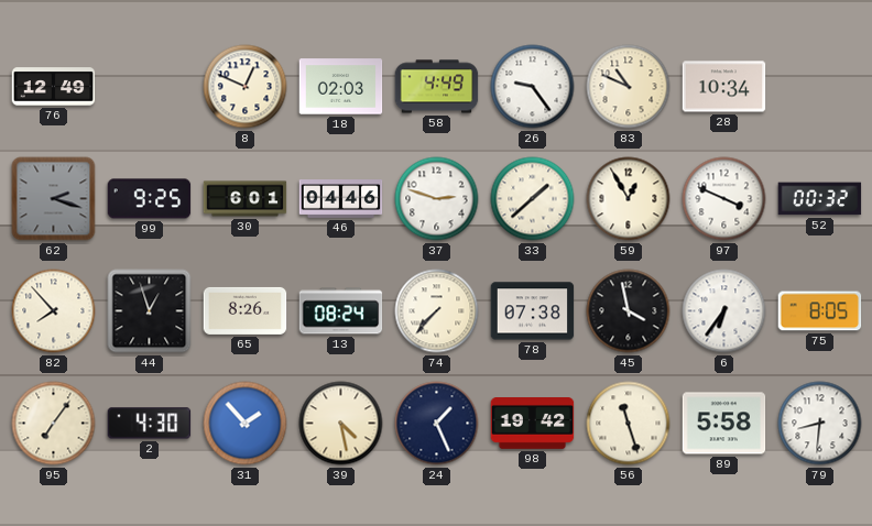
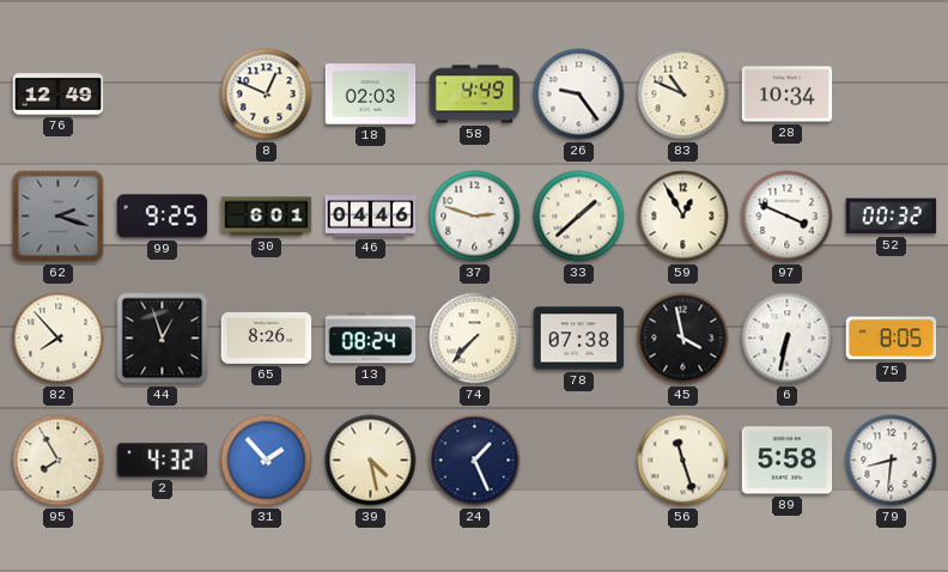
6: 6:36 -> 6:32 (788, 339)
95: 7:06 -> 7:55 (59, 461)
2: 4:30 -> 4:32 (163, 461)
98: 19:42 -> none (533, 424)
